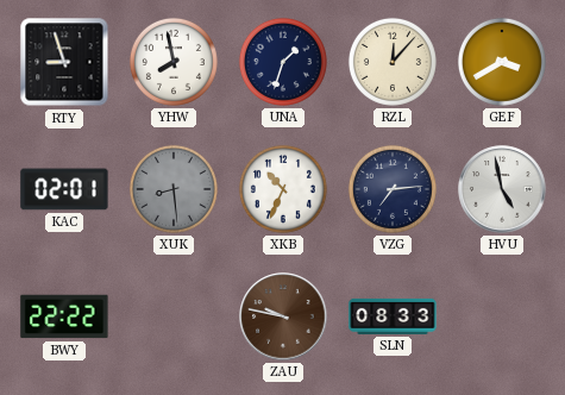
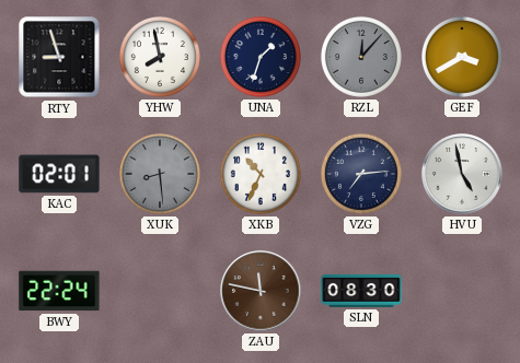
RZL dial: cream -> grey (361, 57)
BWY: 22:22 -> 22:24 (59, 291)
ZAU: 9:47 -> 11:47 (261, 291)
SLN: 08:33 -> 08:30 (361, 291)
